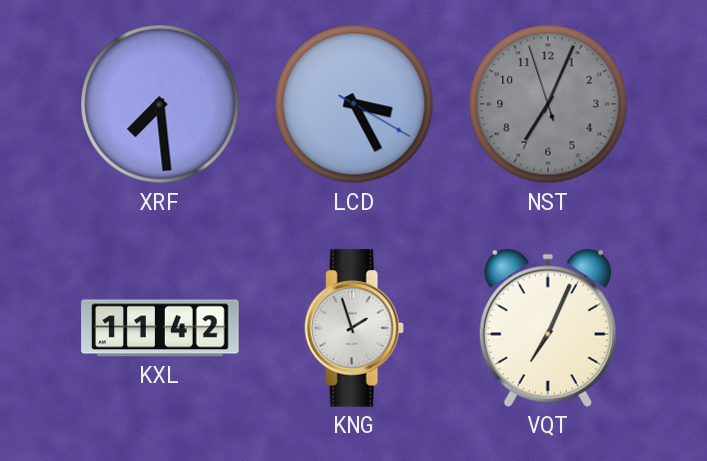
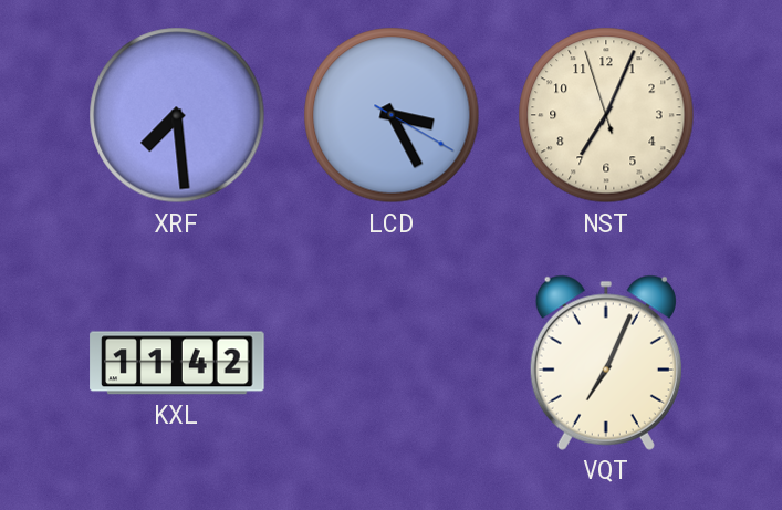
NST dial: grey -> cream (606, 115)
KNG: 1:57 -> none (354, 328)
